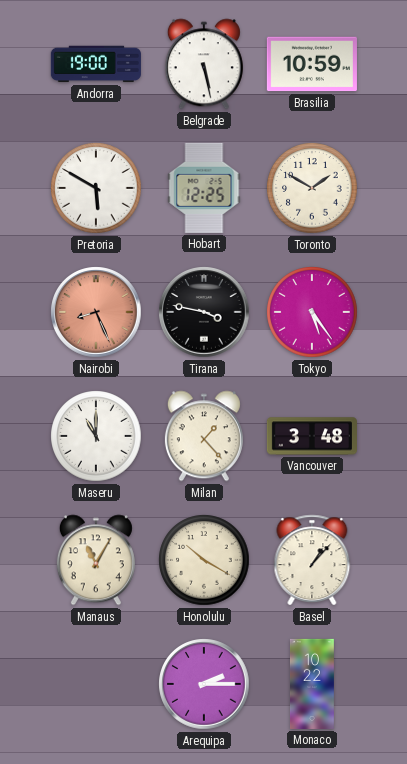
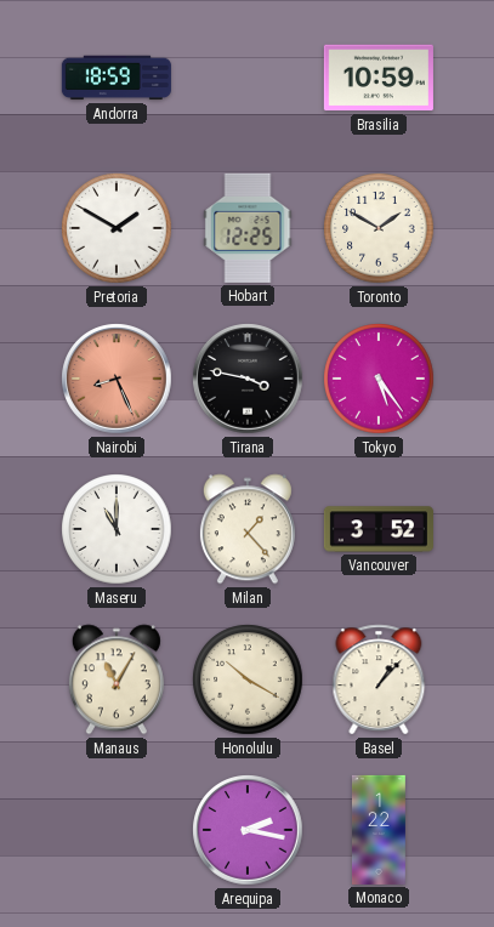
Andorra: 19:00 -> 18:59 (117, 78)
Belgrade: 5:28 -> none (204, 64)
Pretoria: 5:50 -> 1:50 (117, 228)
Vancouver: 3:48 -> 3:52 (379, 529)
Arequipa: 2:15 -> 2:17 (248, 830)
Monaco: 10:22 -> 1:22 (380, 830)
